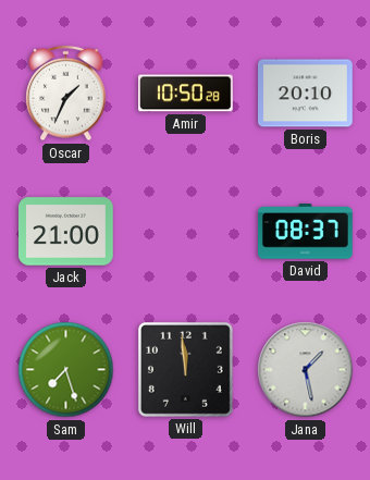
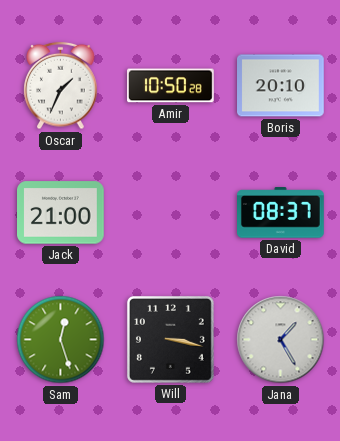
Sam: 7:27 -> 12:27 (61, 340)
Will: 11:59 -> 3:17 (170, 339)
Jana: 1:28 -> 1:25 (281, 340)
